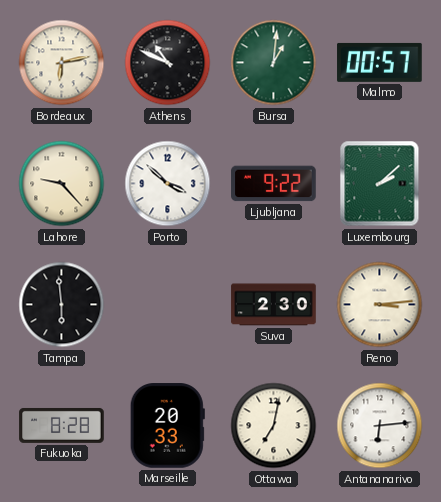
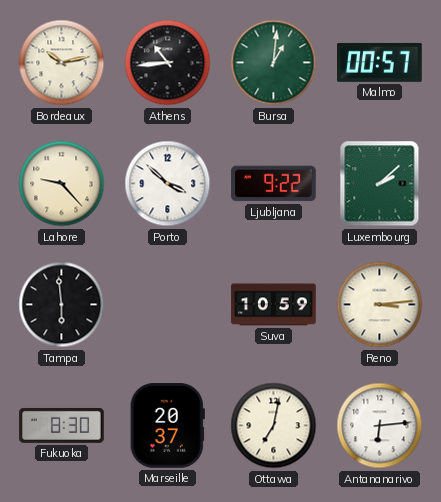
Bordeaux: 6:13 -> 10:13 (62, 63)
Athens: 10:49 -> 10:44 (168, 63)
Suva: 2:30 -> 10:59 (274, 305)
Fukuoka: 8:28 -> 8:30 (62, 425)
Marseille: 20:33 -> 20:37 (167, 426)
